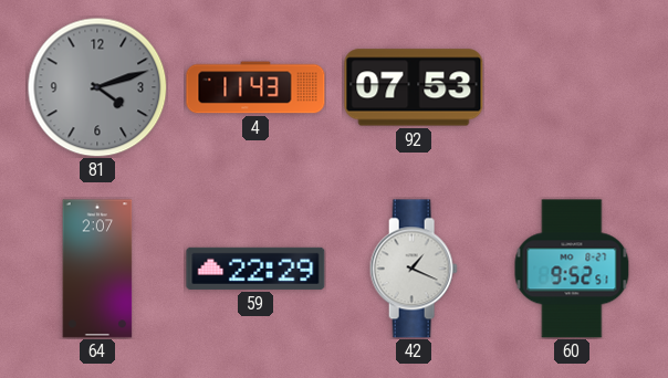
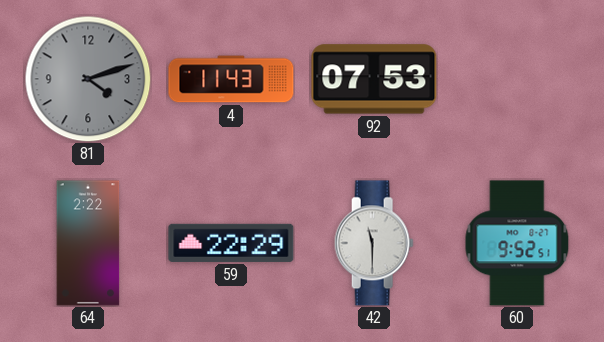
64: 2:07 -> 2:22 (88, 243)
42: 1:19 -> 11:30 (374, 243)
